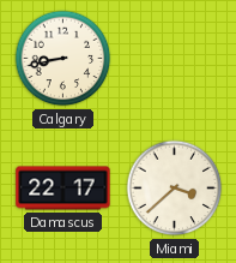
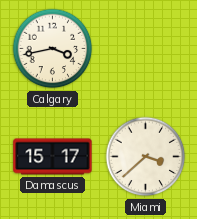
Calgary: 8:43 -> 3:43 (53, 49)
Damascus: 22:17 -> 15:17 (53, 157)
